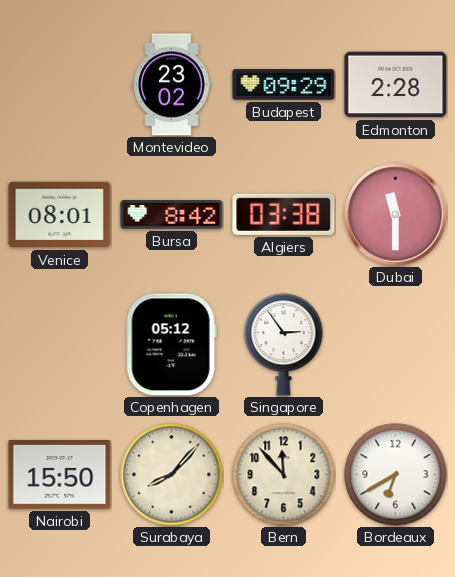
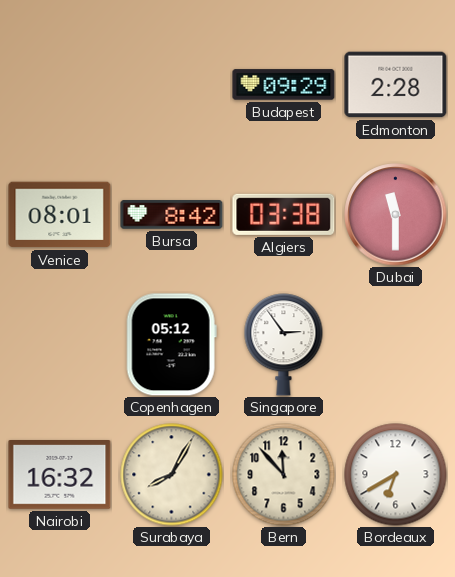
Montevideo: 23:02 -> none (172, 85)
Nairobi: 15:50 -> 16:32 (60, 475)
Surabaya: 8:07 -> 8:05 (172, 475)
